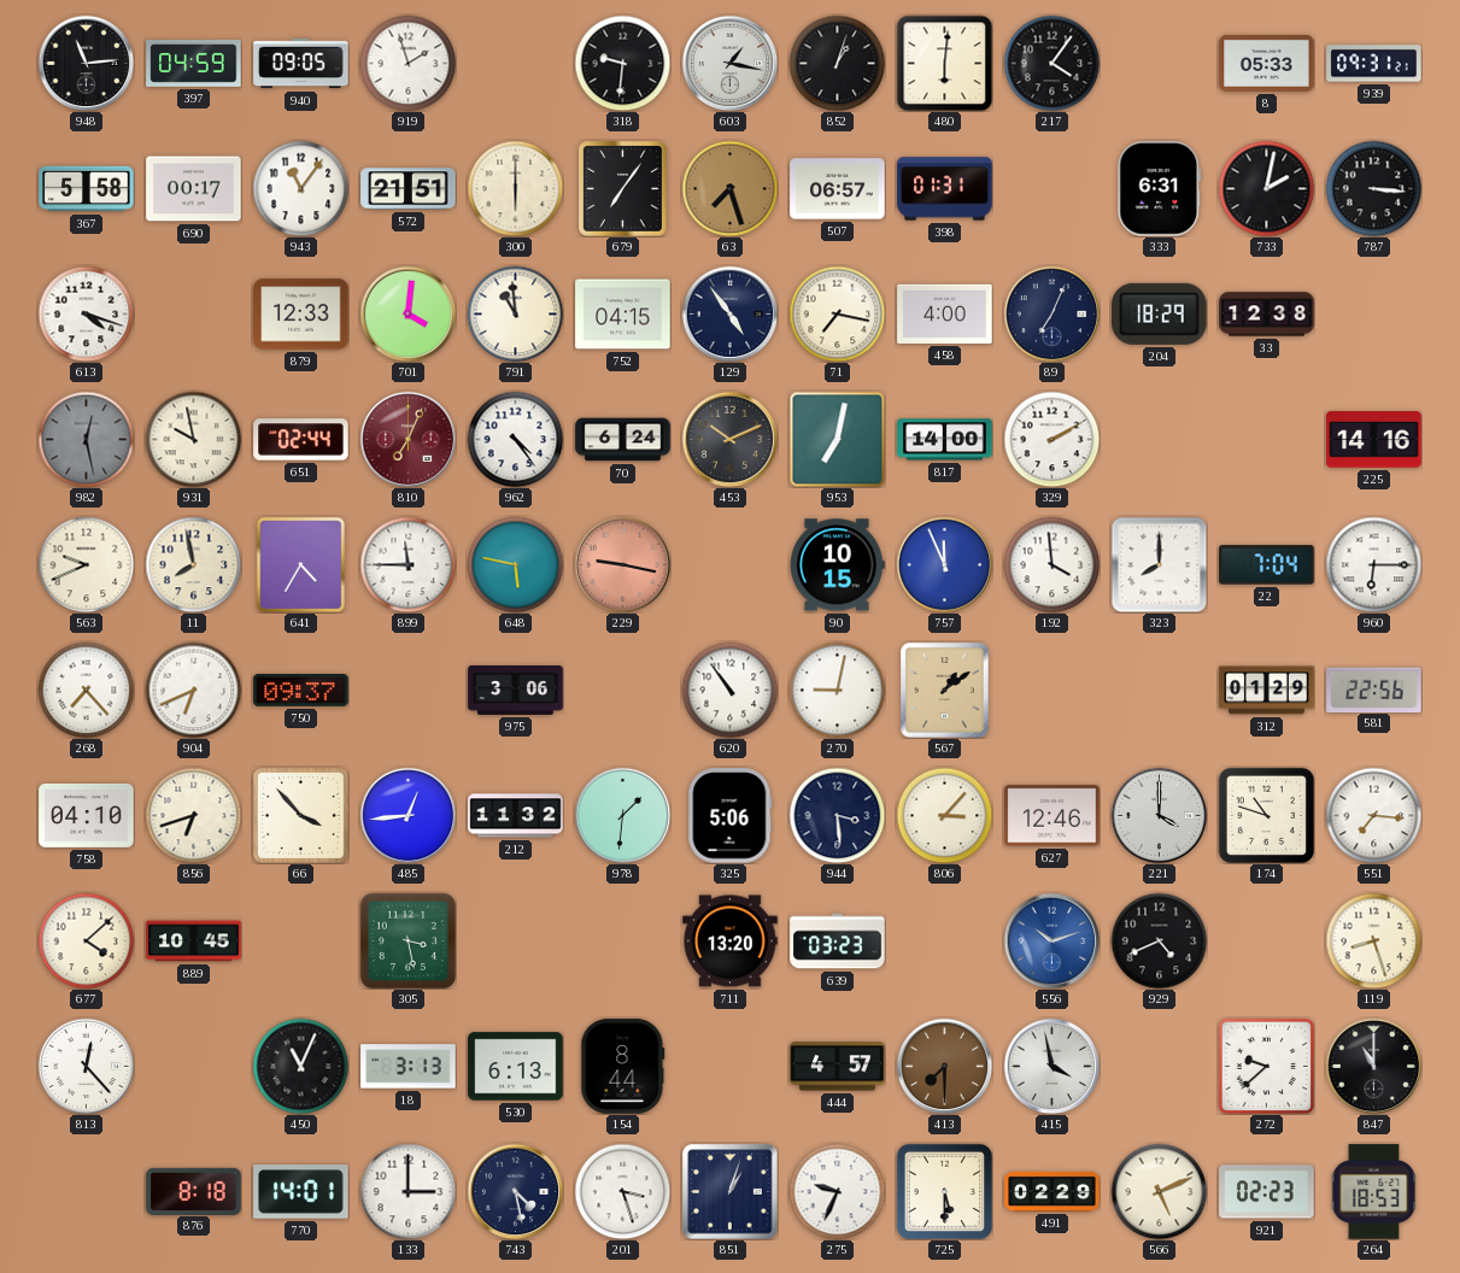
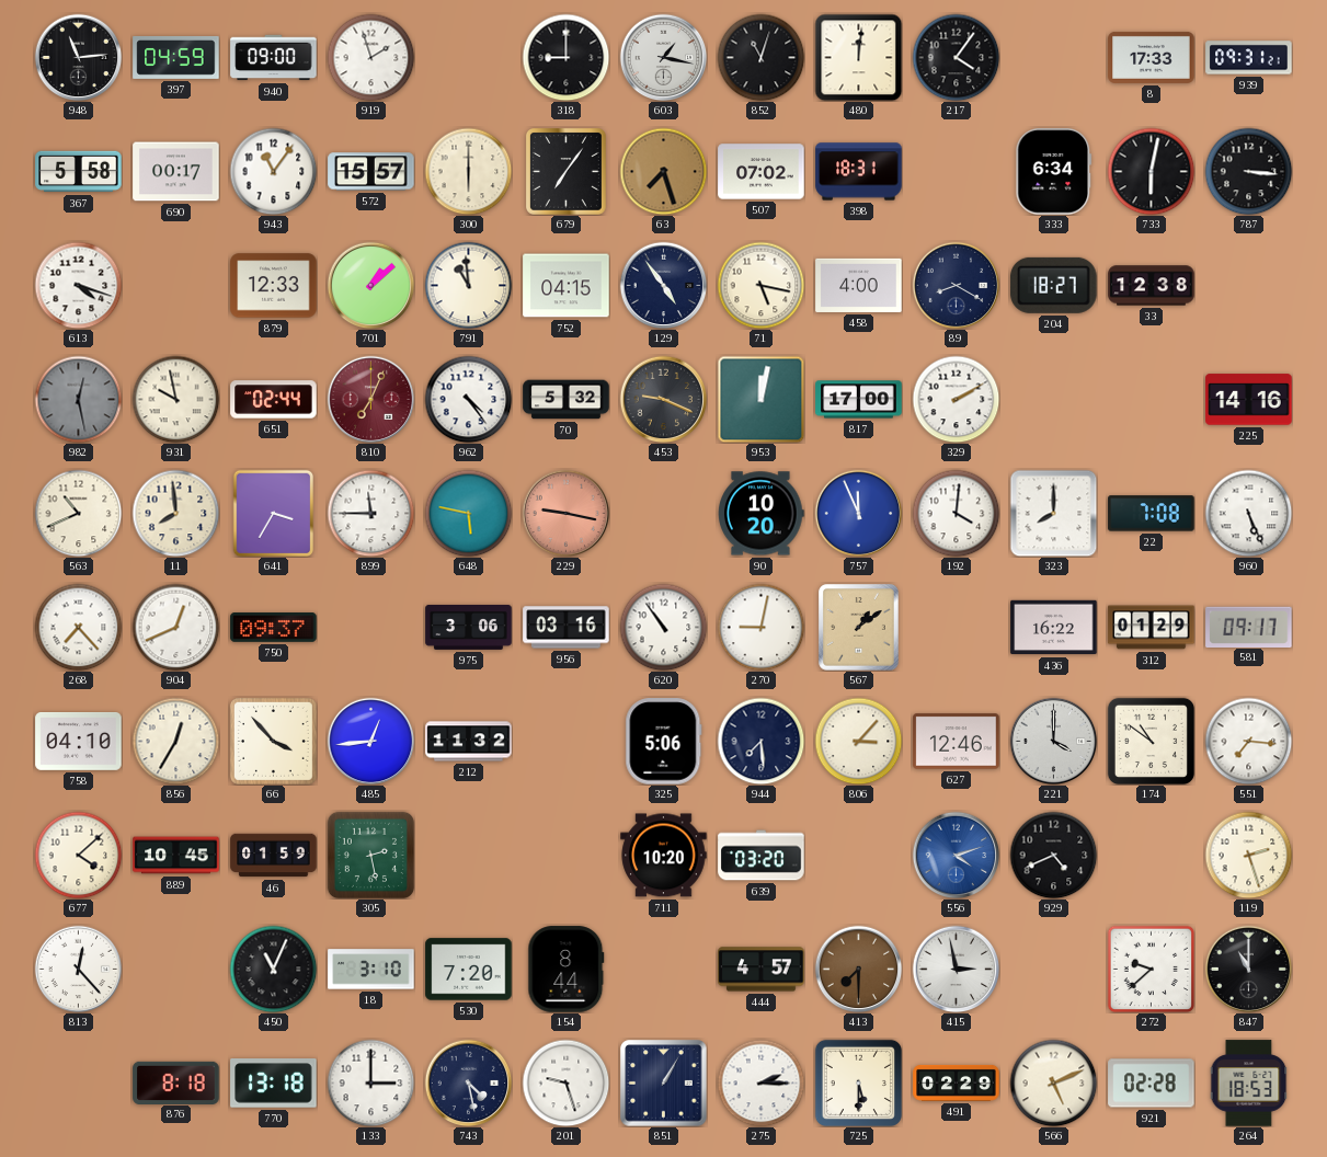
940: 09:05 -> 09:00 (274, 58)
318: 9:31 -> 9:00 (565, 57)
852: 1:03 -> 11:03 (760, 57)
480: 6:01 -> 12:01 (858, 57)
8: 05:33 -> 17:33 (1152, 57)
572: 21:51 -> 15:57 (371, 172)
507: 06:57 -> 07:02 (762, 172)
398: 01:31 -> 18:31 (859, 172)
333: 6:31 -> 6:34 (1054, 172)
733: 2:02 -> 6:02 (1151, 171)
701: 4:01 -> 1:08 (370, 285)
71: 7:17 -> 5:17 (760, 285)
89: 7:04 -> 8:20 (956, 285)
204: 18:29 -> 18:27 (1054, 285)
70: 6:24 -> 5:32 (567, 400)
453: 10:11 -> 9:19 (663, 399)
953: 7:02 -> 12:02 (760, 399)
817: 14:00 -> 17:00 (859, 400)
563: 9:41 -> 10:41 (78, 513)
11: 7:58 -> 7:59 (175, 513)
641: 4:35 -> 3:35 (273, 513)
90: 10:15 -> 10:20 (762, 514)
192: 3:59 -> 4:01 (956, 513)
22: 7:04 -> 7:08 (1152, 514)
960: 6:15 -> 5:26 (1248, 513)
904: 6:41 -> 12:41 (175, 627)
956: none -> 03:16 (567, 628)
436: none -> 16:22 (1054, 628)
581: 22:56 -> 09:17 (1249, 627)
856: 6:42 -> 12:35 (175, 741)
978: 1:31 -> none (622, 815)
944: 3:29 -> 7:29 (760, 741)
174: 10:48 -> 10:51 (1151, 741)
46: none -> 01:59 (274, 856)
305: 3:28 -> 2:28 (370, 855)
711: 13:20 -> 10:20 (664, 856)
639: 03:23 -> 03:20 (762, 856)
556: 10:12 -> 4:12 (956, 855)
119: 8:27 -> 2:27 (1248, 855)
18: 3:13 -> 3:10 (371, 970)
530: 6:13 -> 7:20 (469, 970)
415: 3:58 -> 2:58 (956, 969)
770: 14:01 -> 13:18 (274, 1084)
201: 3:27 -> 9:27 (565, 1082)
851: 1:03 -> 1:05 (664, 1084)
275: 9:34 -> 2:15 (760, 1082)
921: 02:23 -> 02:28 (1152, 1084)
